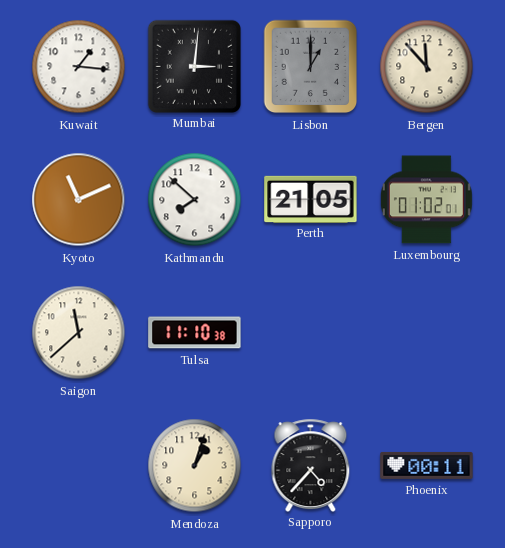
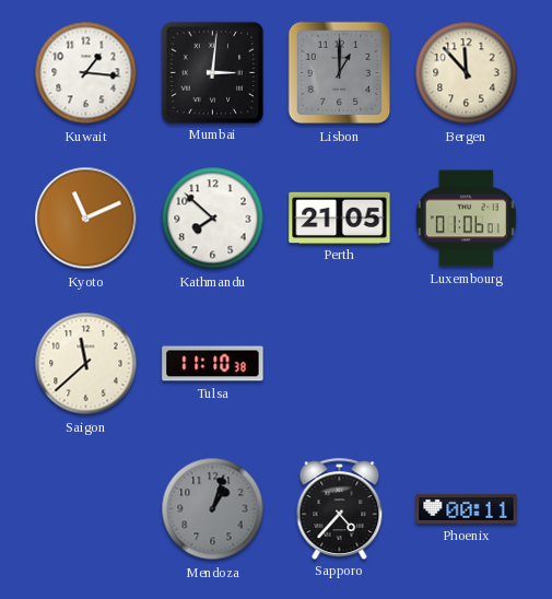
Luxembourg: 01:02 -> 01:06 (466, 219)
Mendoza dial: cream -> grey (213, 509)
